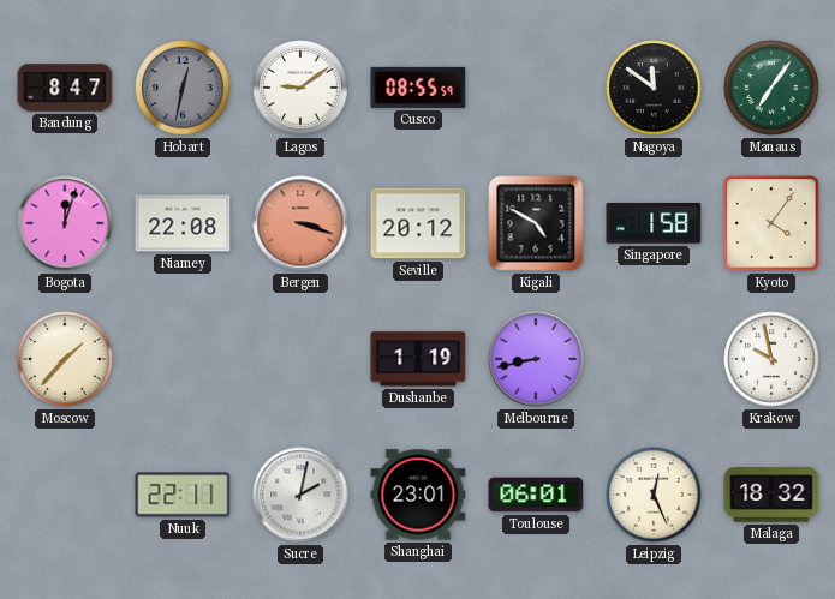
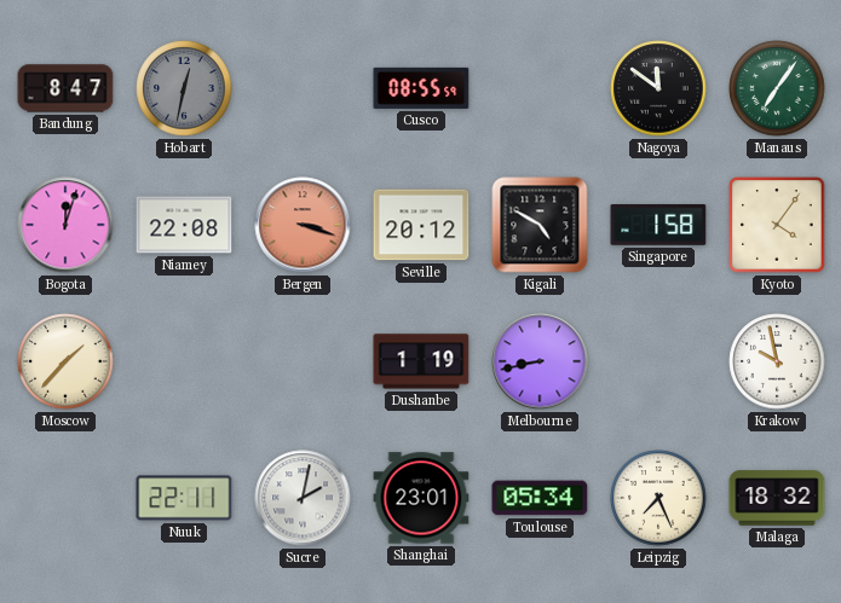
Lagos: 9:09 -> none (300, 88)
Toulouse: 06:01 -> 05:34 (540, 498)
Leipzig: 12:26 -> 7:26 (658, 498)
